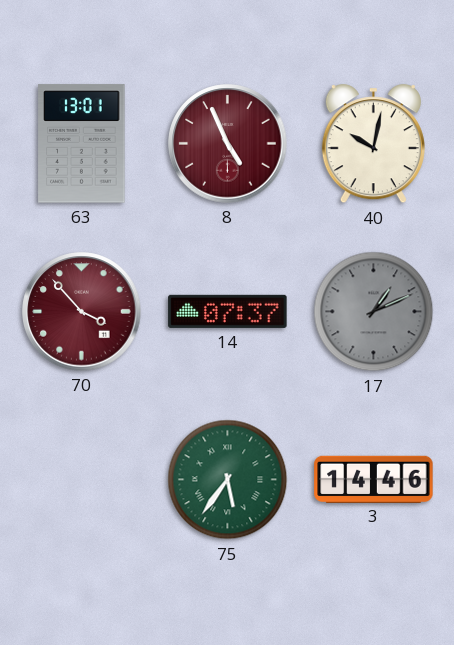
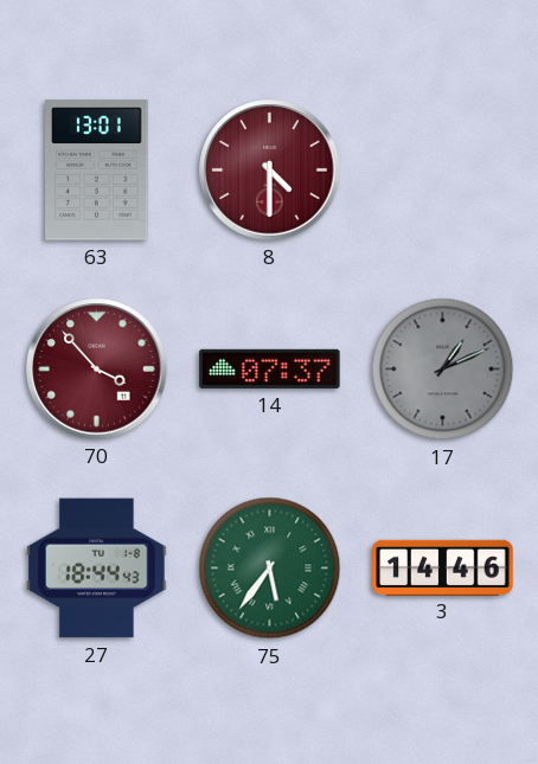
8: 4:56 -> 4:30 (270, 171)
40: 10:02 -> none (373, 144)
27: none -> 18:44 (97, 569)
